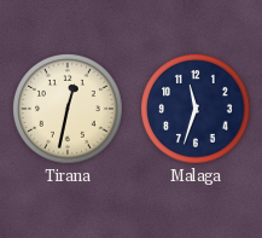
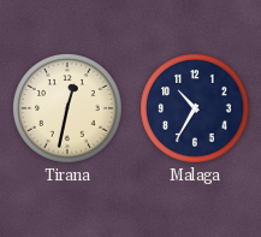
Malaga: 11:33 -> 10:35 (196, 109)
